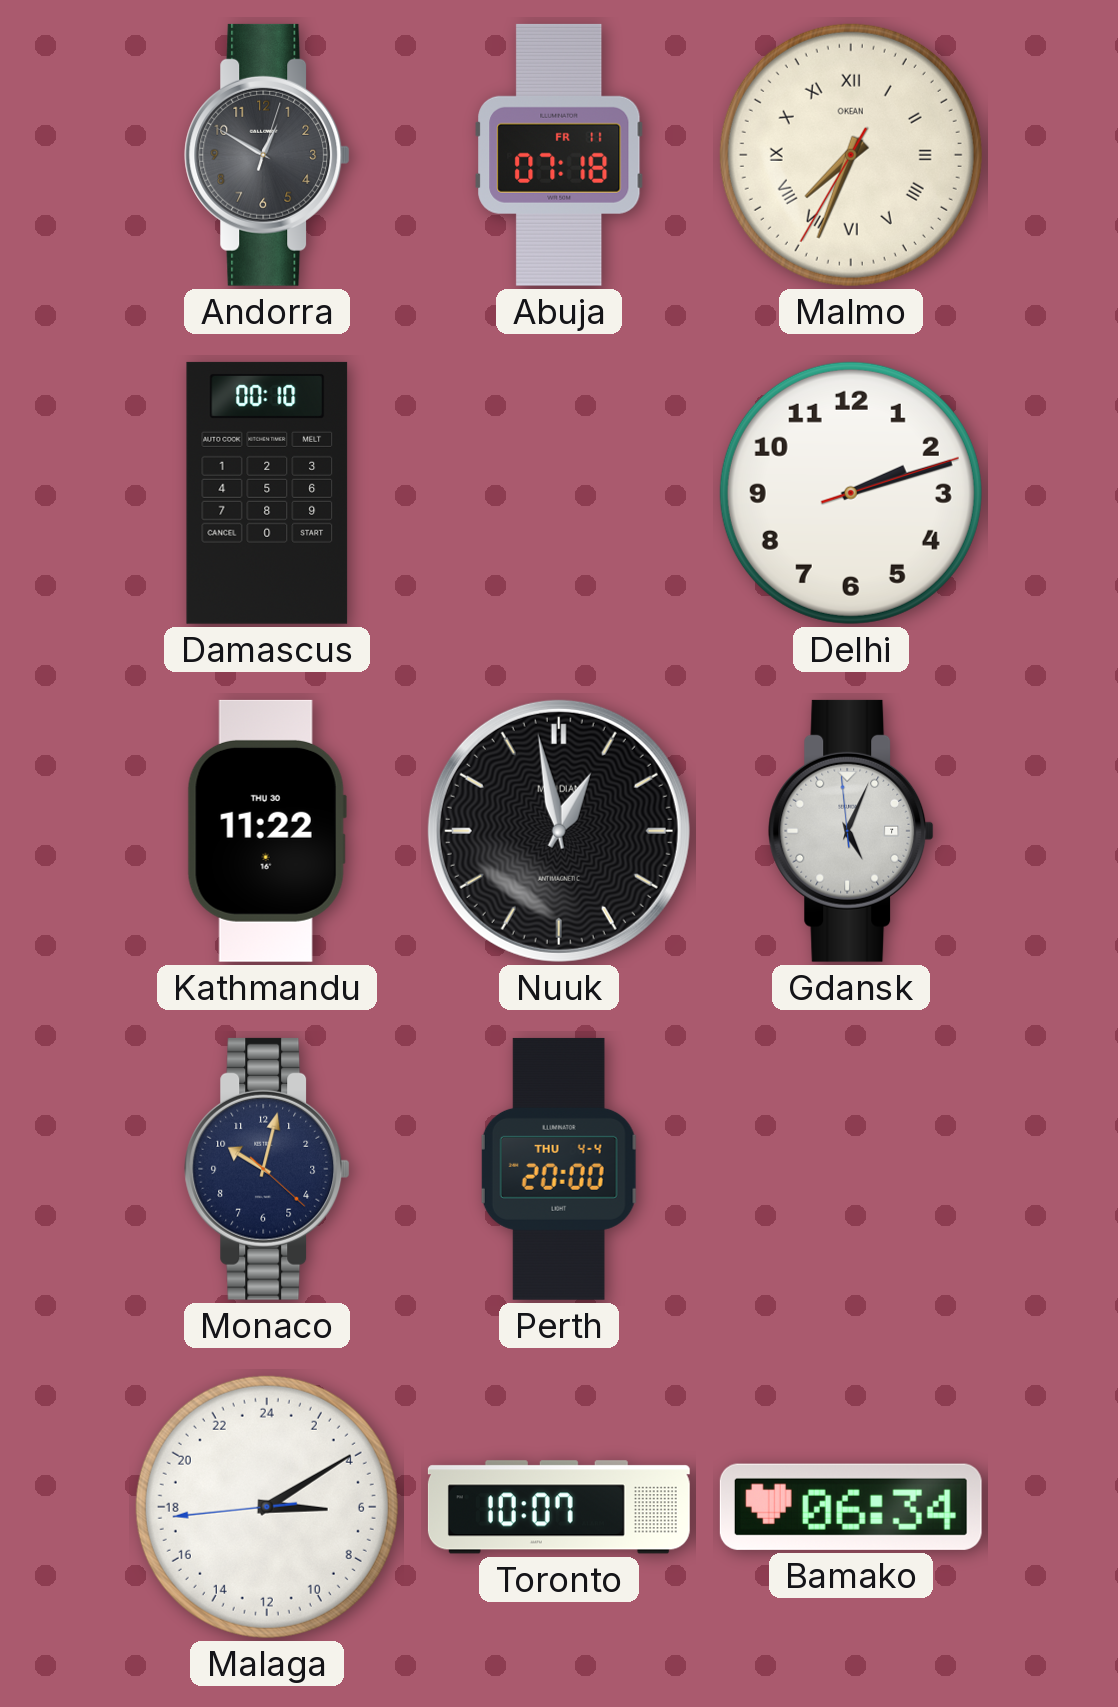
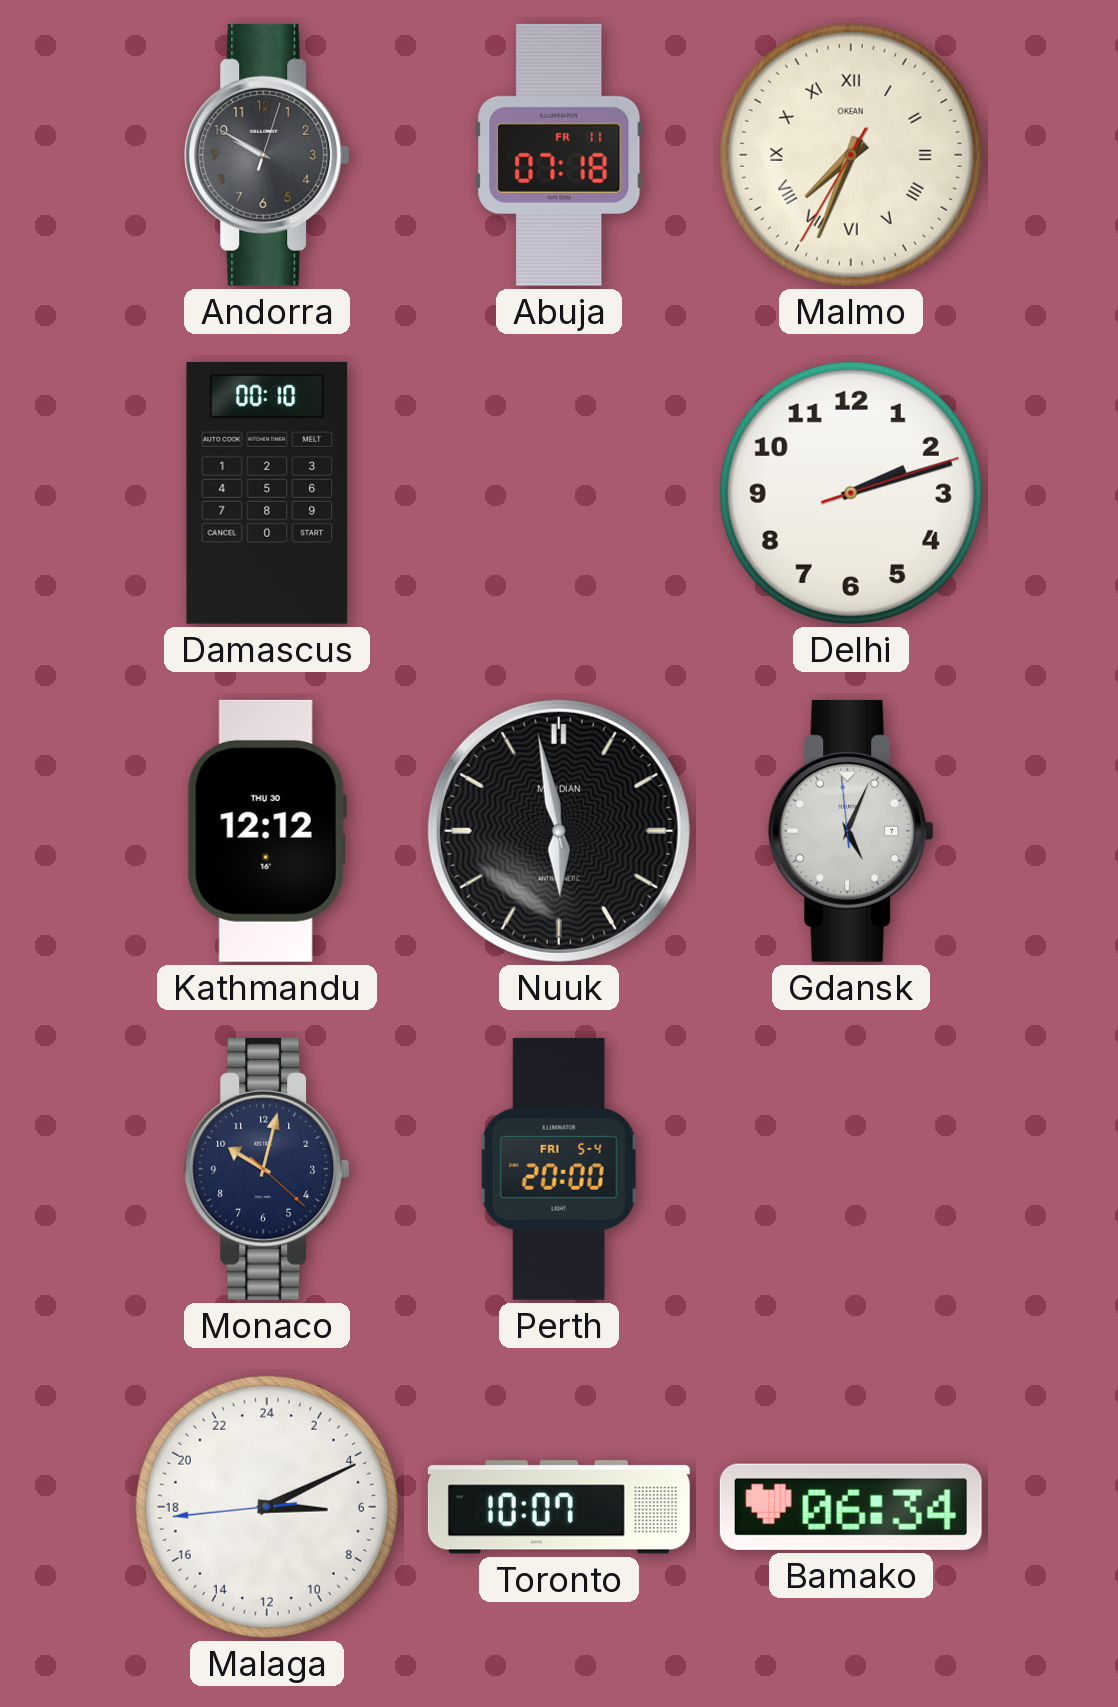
Andorra: 12:50 -> 9:50 (267, 155)
Kathmandu: 11:22 -> 12:12 (267, 831)
Nuuk: 12:58 -> 5:58 (559, 831)
Perth date: THU 4-4 -> FRI 5-4 (559, 1169)
Malaga: 6:09 -> 6:10 (267, 1507)
